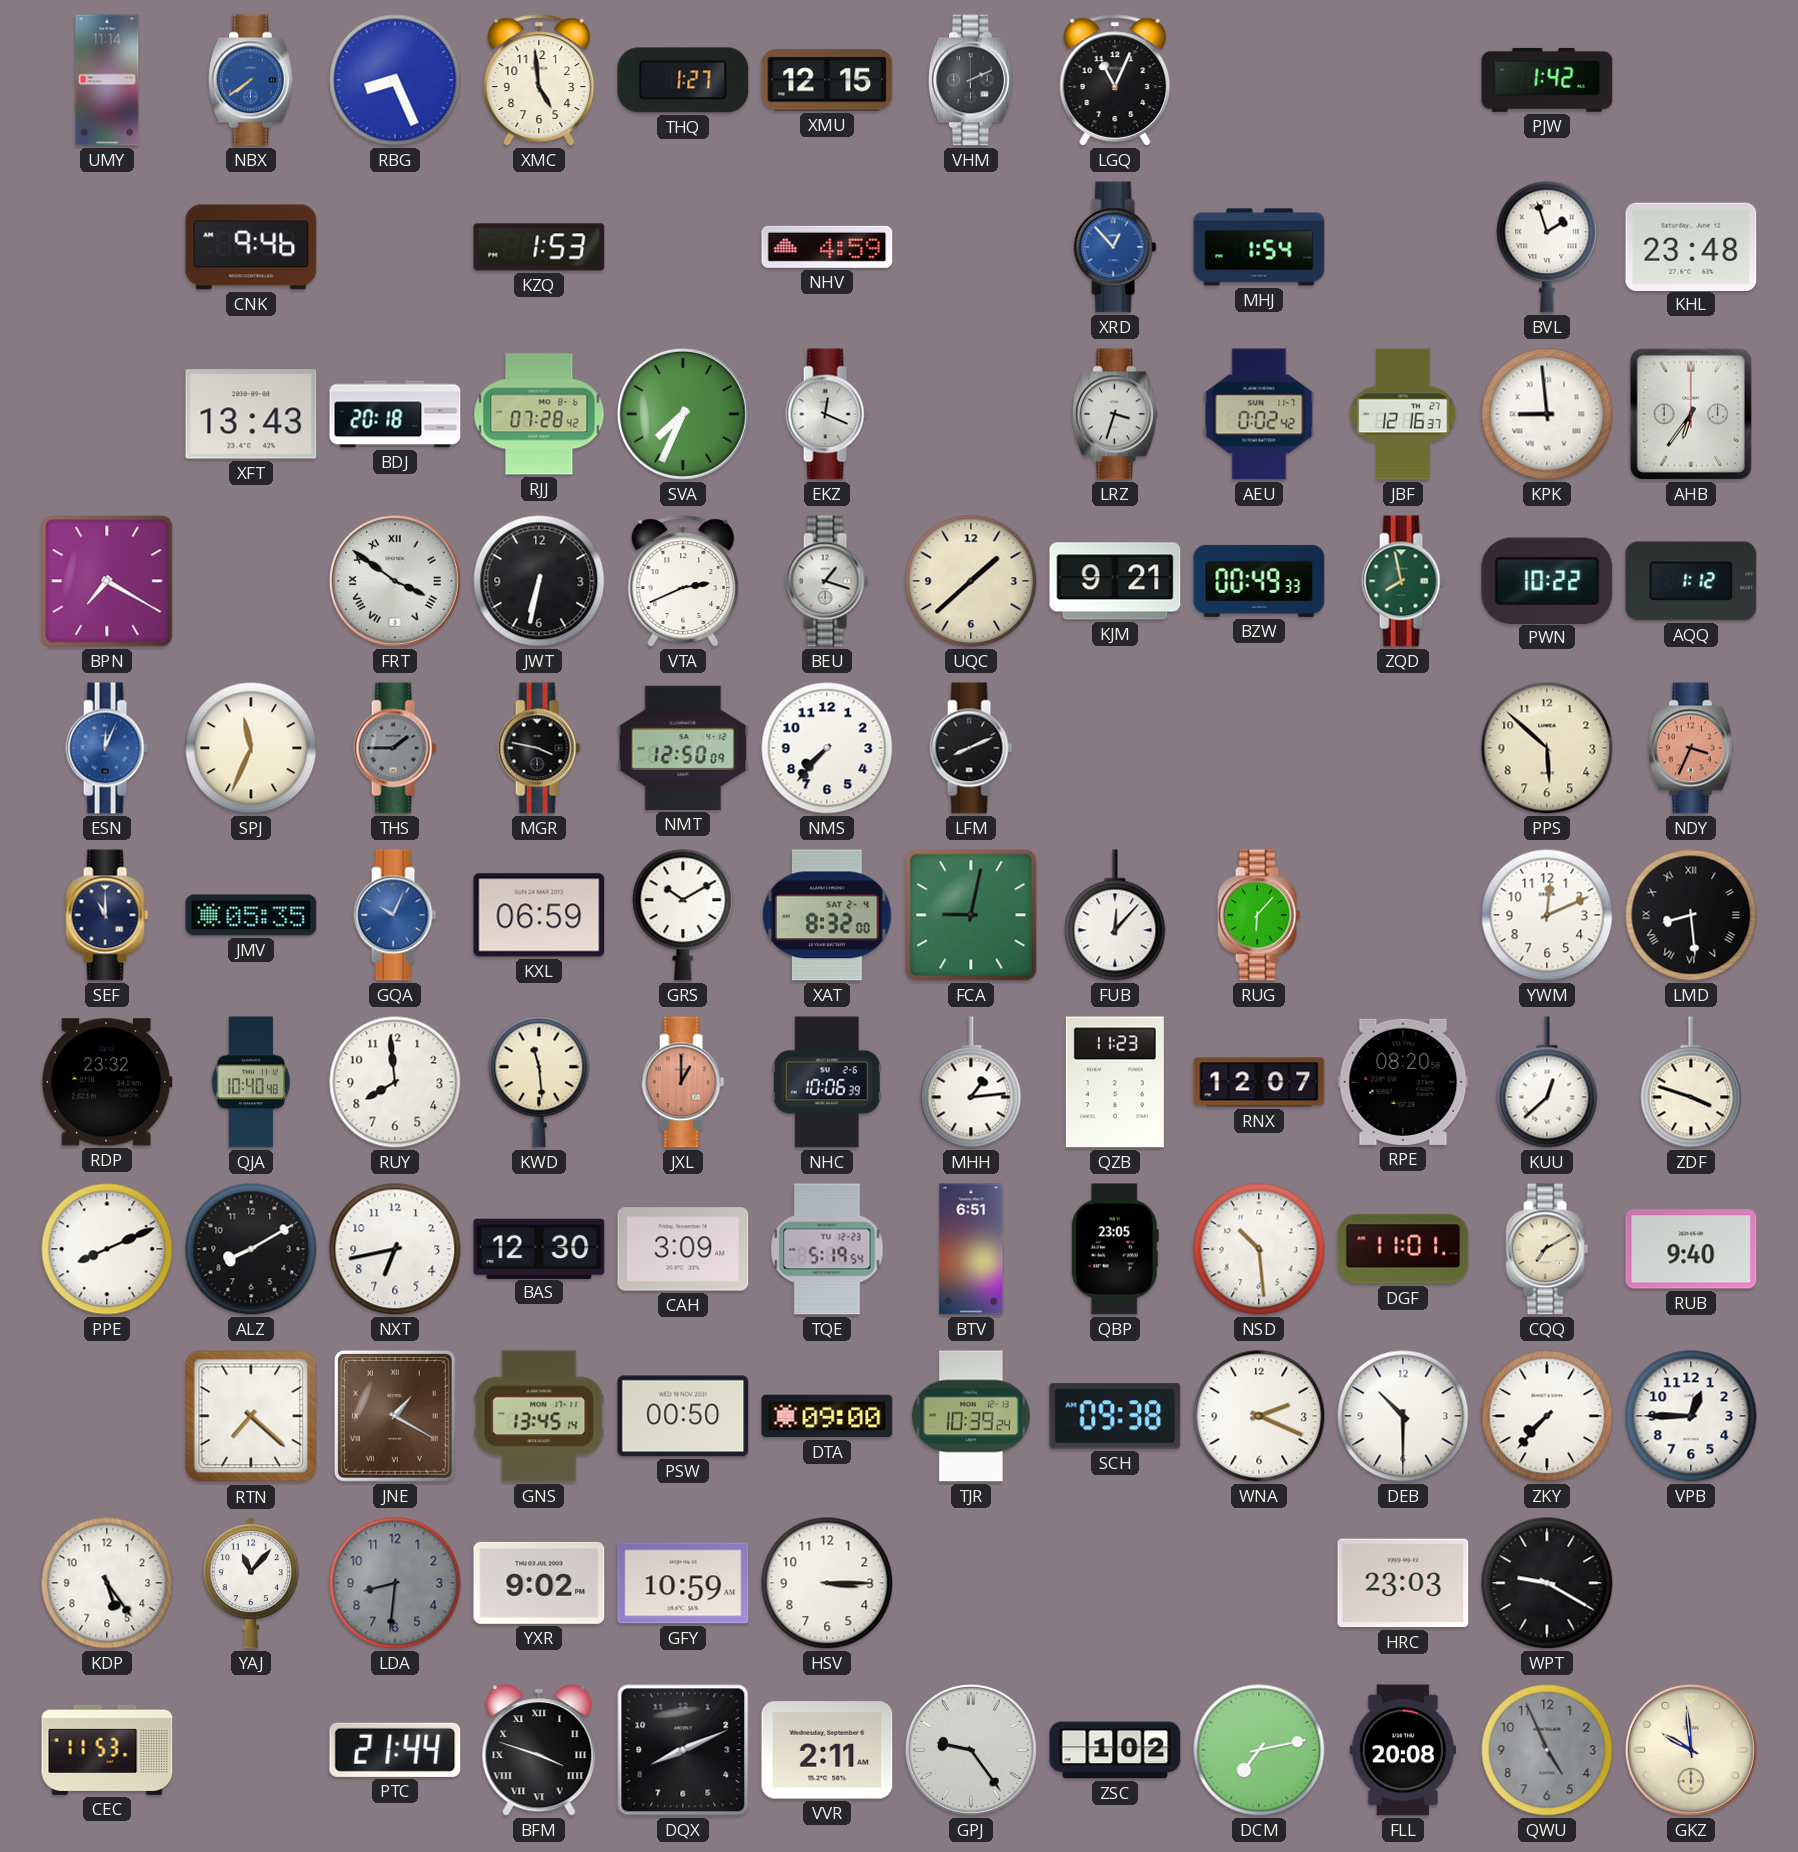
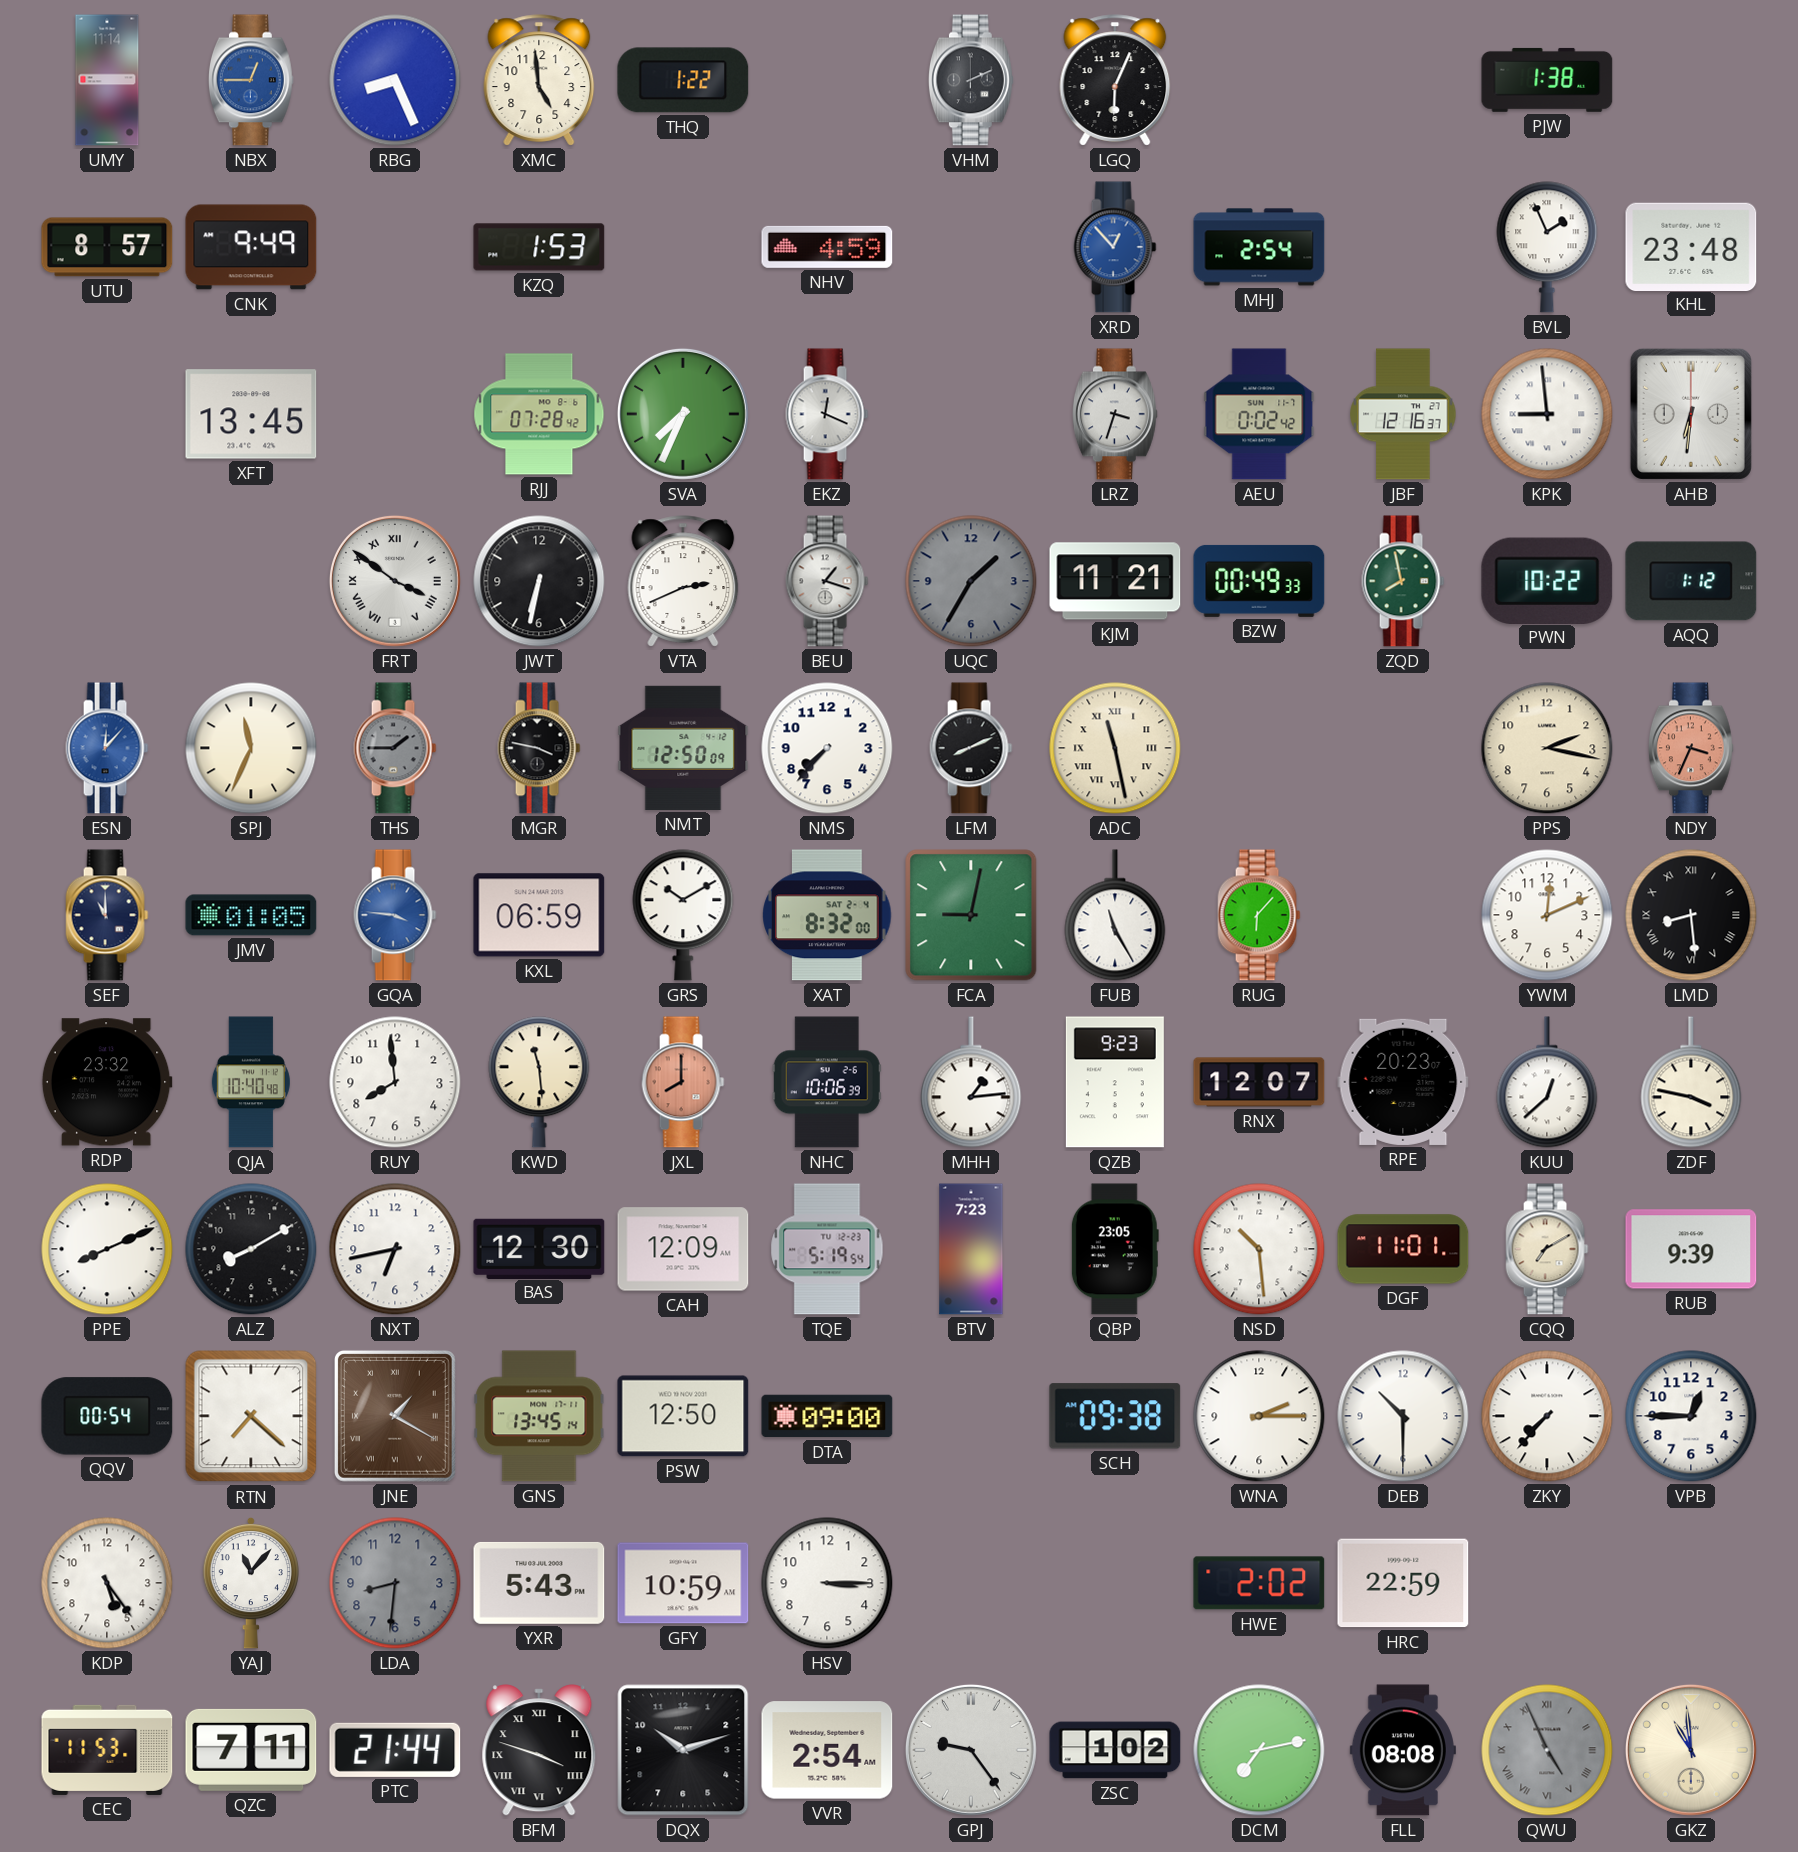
NBX: 7:39 -> 12:45 (251, 80)
THQ: 1:27 -> 1:22 (683, 80)
XMU: 12:15 -> none (827, 80)
LGQ: 11:04 -> 6:04 (1115, 80)
PJW: 1:42 -> 1:38 (1547, 80)
UTU: none -> 8:57 (107, 247)
CNK: 9:46 -> 9:49 (251, 247)
MHJ: 1:54 -> 2:54 (1259, 247)
BVL: 1:57 -> 1:56 (1547, 247)
XFT: 13:43 -> 13:45 (251, 414)
BDJ: 20:18 -> none (395, 414)
AHB: 6:36 -> 6:31 (1691, 414)
BPN: 7:20 -> none (107, 581)
UQC: 1:38 -> 1:35 (971, 581)
UQC dial: cream -> grey (971, 581)
KJM: 9:21 -> 11:21 (1115, 581)
ESN: 12:04 -> 12:07 (107, 748)
ADC: none -> 11:28 (1115, 748)
PPS: 5:52 -> 2:17 (1547, 748)
JMV: 05:35 -> 01:05 (251, 915)
GQA: 10:04 -> 3:46 (395, 915)
FUB: 12:07 -> 11:25 (1115, 915)
JXL: 1:00 -> 8:00 (683, 1082)
QZB: 11:23 -> 9:23 (1115, 1082)
RPE: 08:20 -> 20:23 (1403, 1082)
ZDF: 3:48 -> 3:47 (1691, 1082)
CAH: 3:09 -> 12:09 (683, 1249)
BTV: 6:51 -> 7:23 (971, 1249)
RUB: 9:40 -> 9:39 (1691, 1249)
QQV: none -> 00:54 (107, 1416)
PSW: 00:50 -> 12:50 (683, 1416)
TJR: 10:39 -> none (971, 1416)
WNA: 2:19 -> 2:15 (1259, 1416)
YXR: 9:02 -> 5:43 (539, 1583)
HWE: none -> 2:02 (1259, 1583)
HRC: 23:03 -> 22:59 (1403, 1583)
WPT: 9:20 -> none (1547, 1583)
QZC: none -> 7:11 (251, 1750)
DQX: 8:11 -> 10:12 (683, 1750)
VVR: 2:11 -> 2:54 (827, 1750)
FLL: 20:08 -> 08:08 (1403, 1750)
QWU numerals: Arabic -> Roman (1547, 1750)
GKZ: 9:59 -> 10:59 (1691, 1750)
